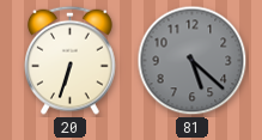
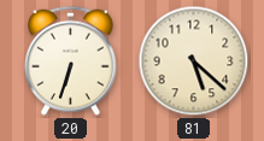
81 dial: grey -> cream (194, 61)
